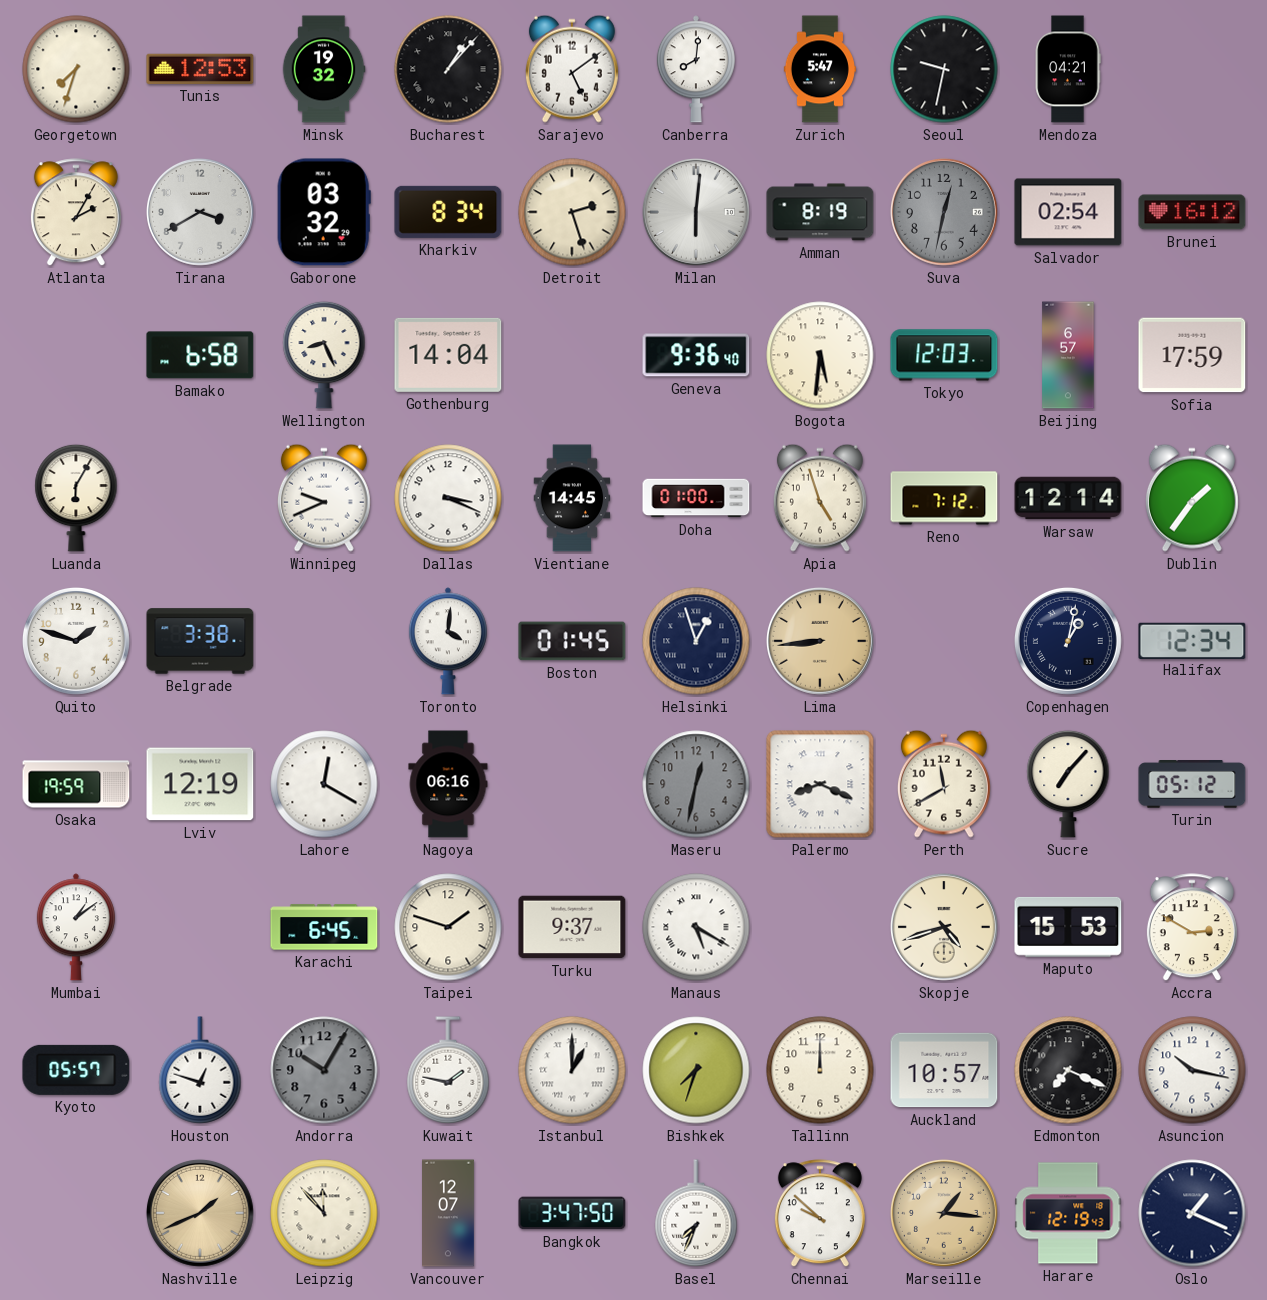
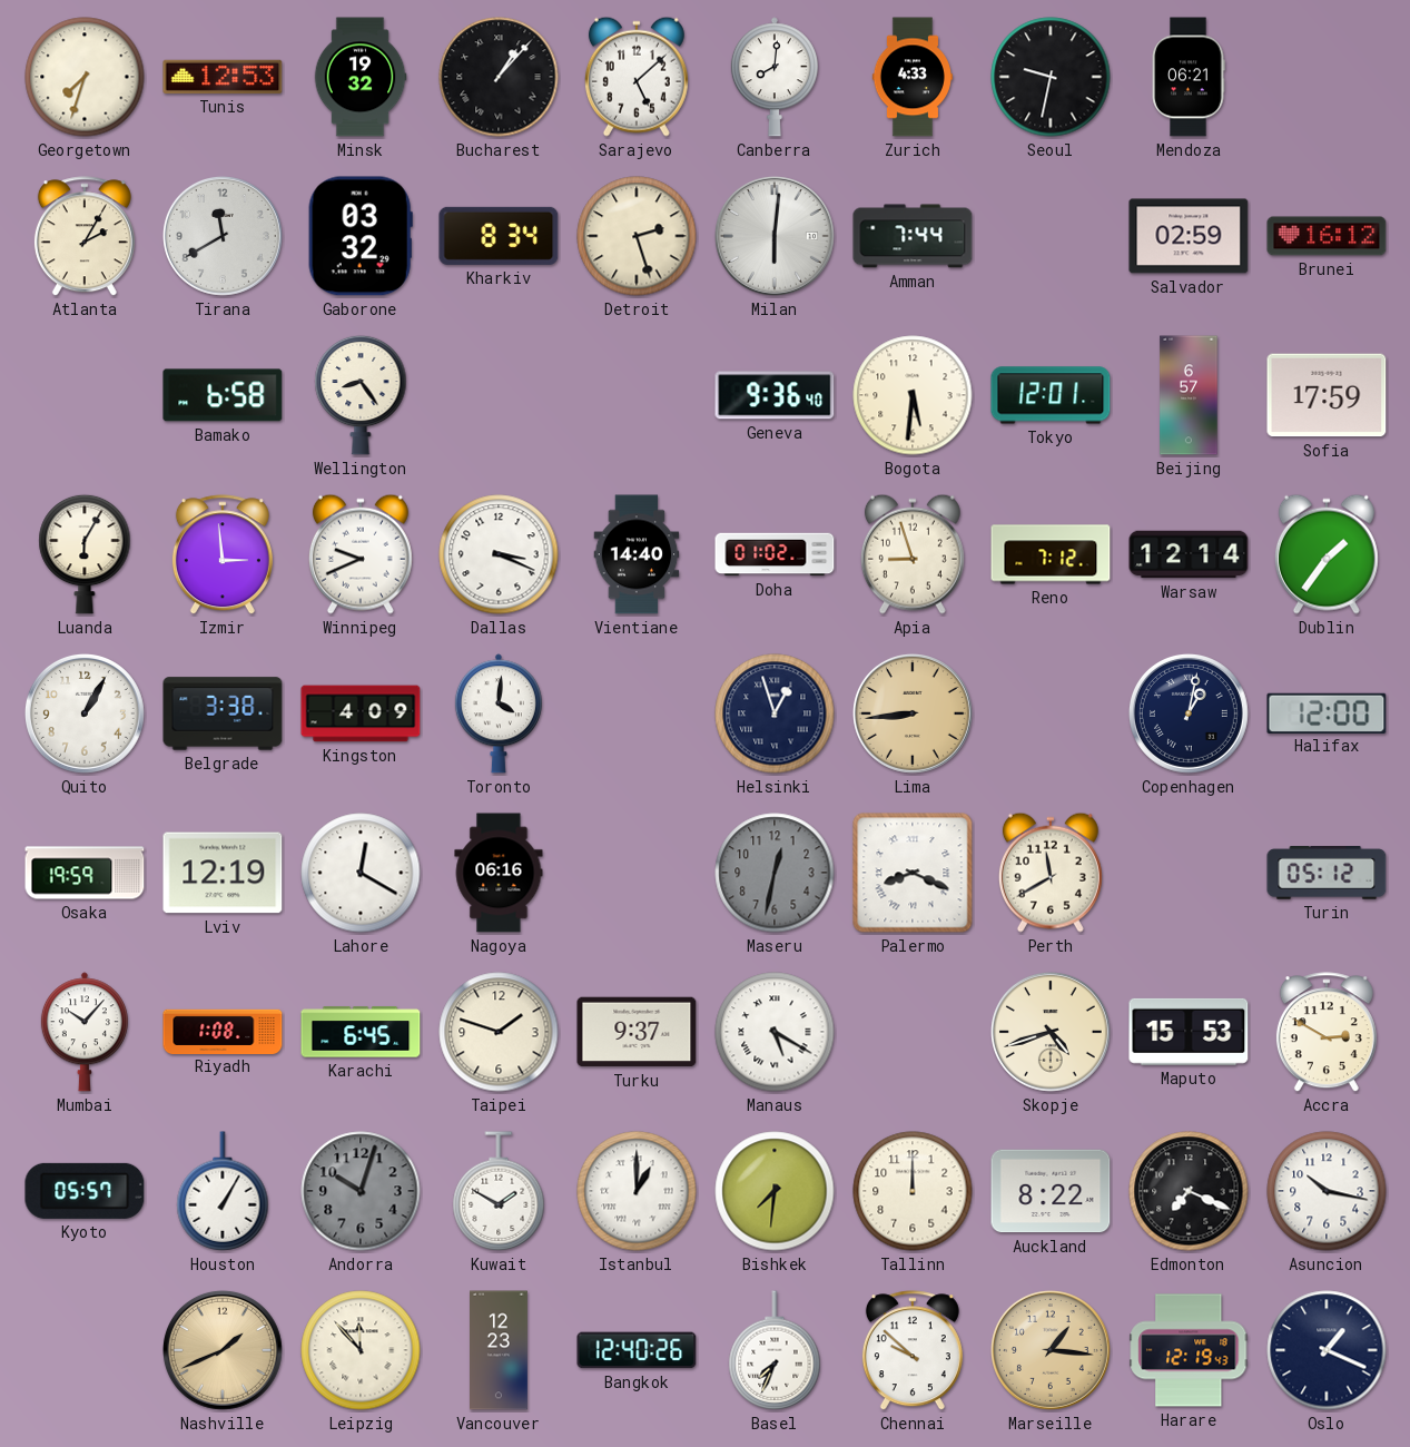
Sarajevo: 5:09 -> 5:08 (637, 77)
Zurich: 5:47 -> 4:33 (913, 77)
Mendoza: 04:21 -> 06:21 (1189, 77)
Tirana: 3:40 -> 11:40 (223, 236)
Amman: 8:19 -> 7:44 (913, 236)
Suva: 12:32 -> none (944, 212)
Salvador: 02:54 -> 02:59 (1189, 236)
Wellington: 8:26 -> 8:24 (361, 395)
Gothenburg: 14:04 -> none (448, 355)
Tokyo: 12:03 -> 12:01 (1051, 395)
Izmir: none -> 2:59 (223, 555)
Vientiane: 14:45 -> 14:40 (637, 554)
Doha: 01:00 -> 01:02 (775, 554)
Apia: 4:57 -> 8:57 (913, 554)
Quito: 1:48 -> 1:05 (85, 713)
Kingston: none -> 4:09 (361, 713)
Boston: 01:45 -> none (572, 641)
Halifax: 12:34 -> 12:00 (1327, 712)
Sucre: 7:07 -> none (1068, 784)
Mumbai: 1:09 -> 10:07 (85, 1032)
Riyadh: none -> 1:08 (223, 1031)
Houston: 12:48 -> 1:05 (223, 1191)
Andorra: 10:05 -> 10:03 (361, 1191)
Kuwait: 1:47 -> 1:50 (499, 1191)
Bishkek: 7:33 -> 7:31 (775, 1191)
Auckland: 10:57 -> 8:22 (1051, 1191)
Vancouver: 12:07 -> 12:23 (500, 1350)
Bangkok: 3:47 -> 12:40 (637, 1350)
